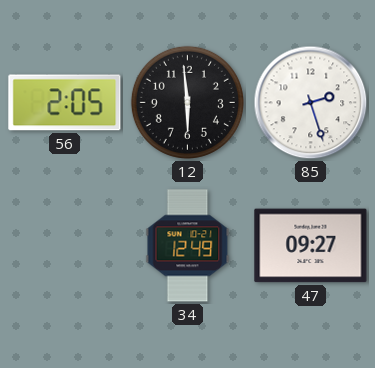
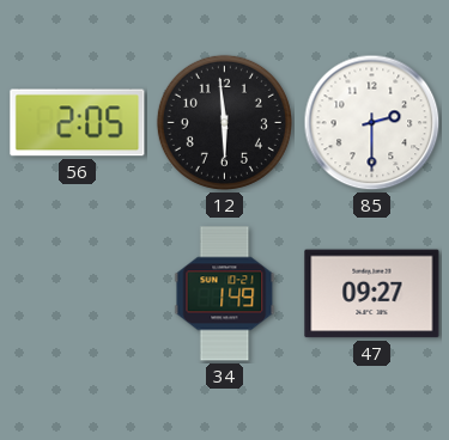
85: 2:27 -> 2:30 (372, 123)
34: 12:49 -> 1:49 (225, 294)
